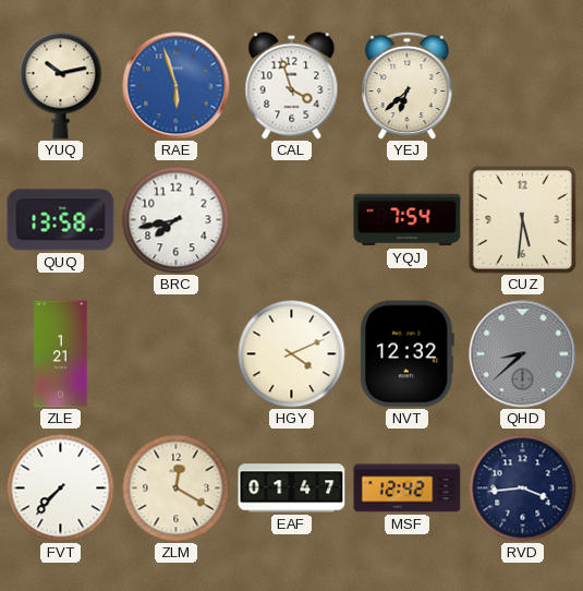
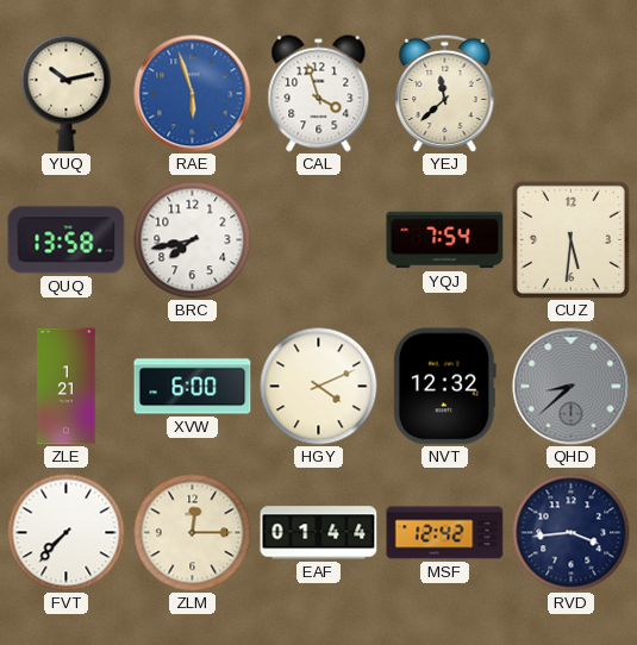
YEJ: 6:38 -> 11:38 (445, 93)
XVW: none -> 6:00 (193, 387)
ZLM: 12:20 -> 12:15 (193, 533)
EAF: 01:47 -> 01:44 (319, 533)
